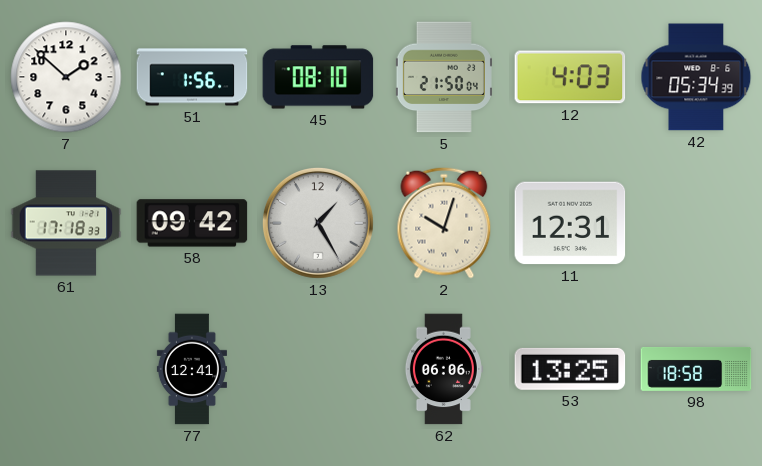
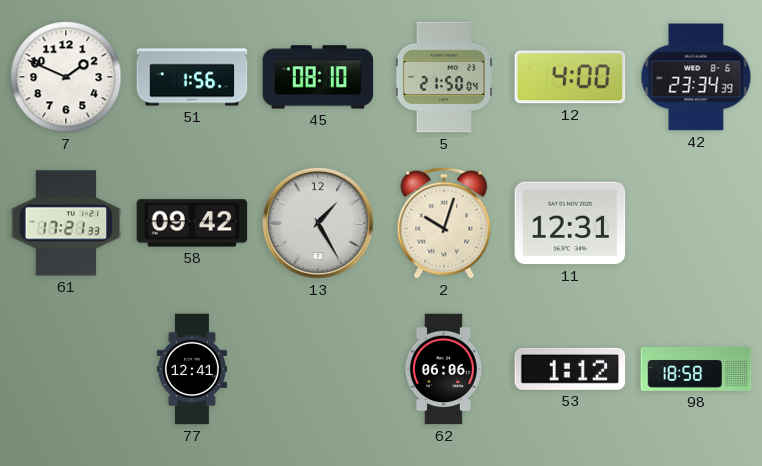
7: 1:52 -> 1:49 (66, 77)
12: 4:03 -> 4:00 (570, 77)
42: 05:34 -> 23:34 (696, 77)
61: 17:18 -> 17:21 (66, 223)
53: 13:25 -> 1:12 (570, 369)
